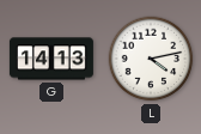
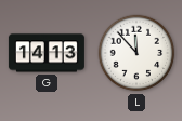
L: 4:13 -> 11:53 (136, 53)
